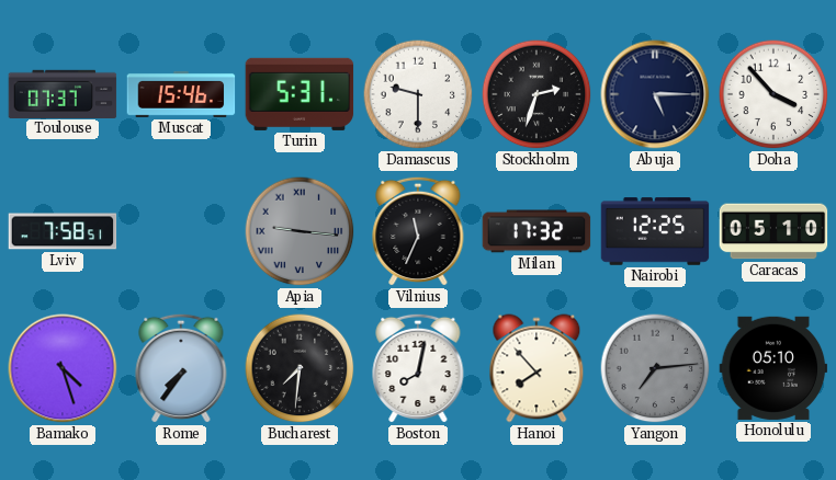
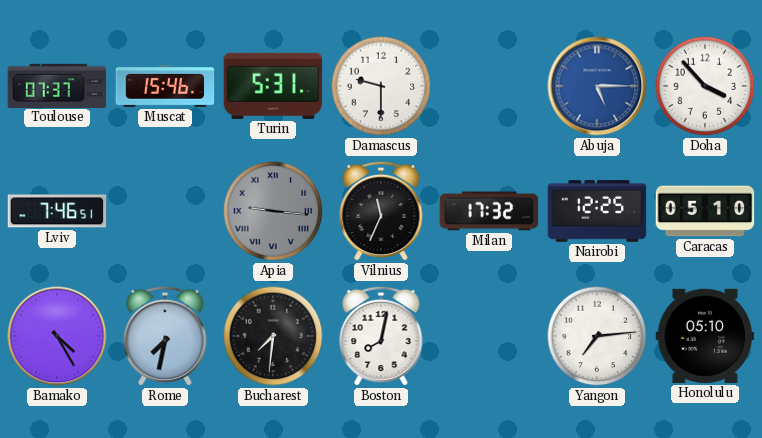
Stockholm: 2:33 -> none (536, 94)
Abuja dial: navy -> blue (597, 86)
Lviv: 7:58 -> 7:46 (57, 211)
Bamako: 4:27 -> 4:25 (57, 336)
Rome: 7:36 -> 7:32 (165, 336)
Hanoi: 7:53 -> none (536, 368)
Yangon dial: grey -> white (597, 336)
